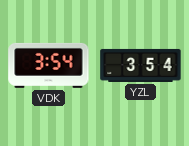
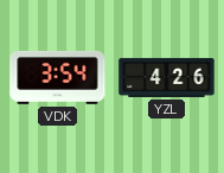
YZL: 3:54 -> 4:26 (167, 77)
